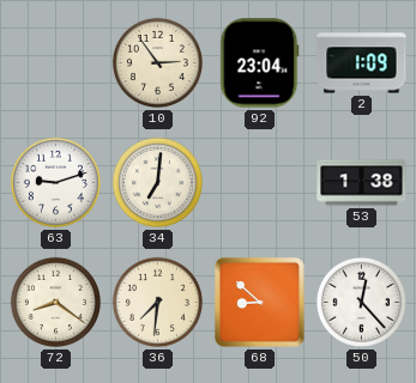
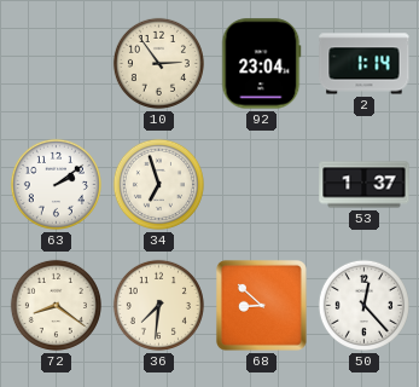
2: 1:09 -> 1:14 (365, 64)
63: 9:12 -> 2:09 (56, 184)
34: 7:01 -> 6:57 (158, 184)
53: 1:38 -> 1:37 (365, 185)
